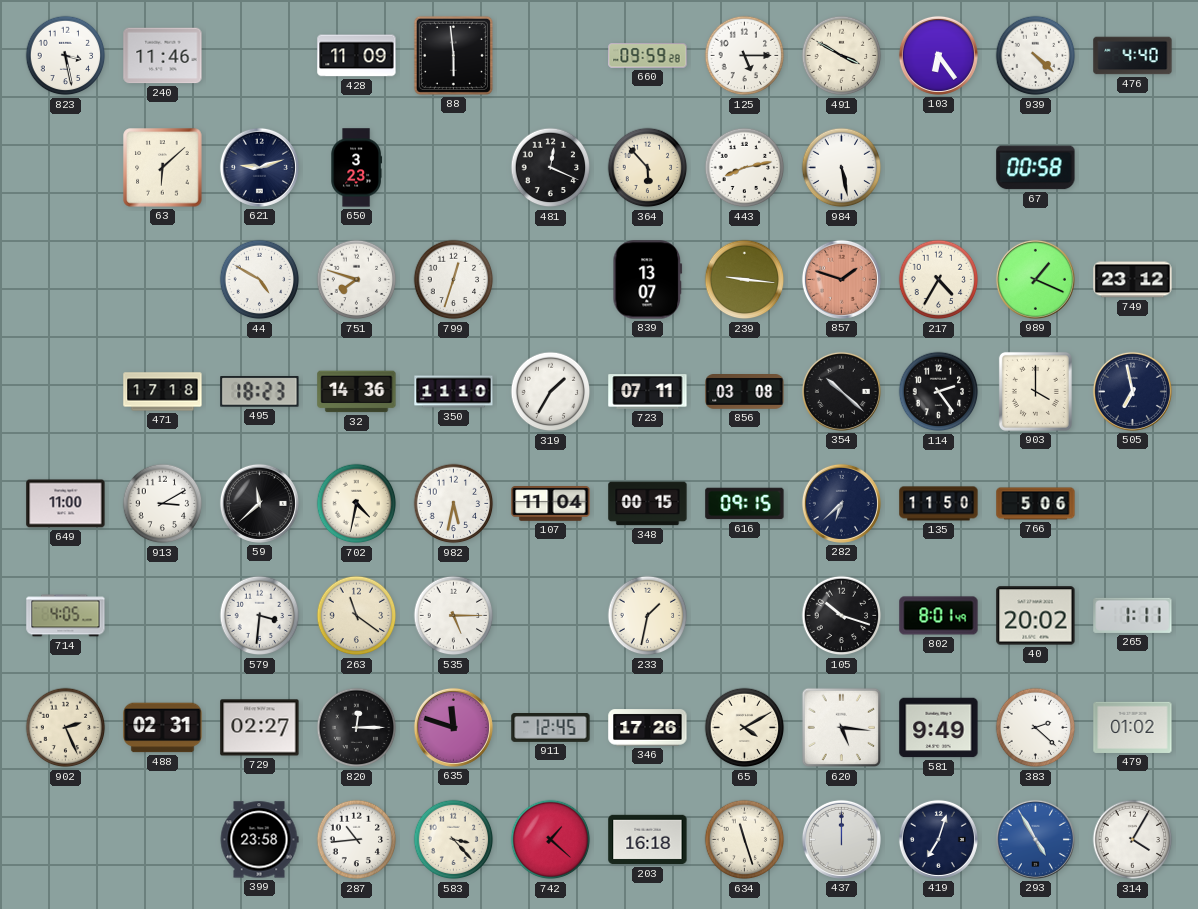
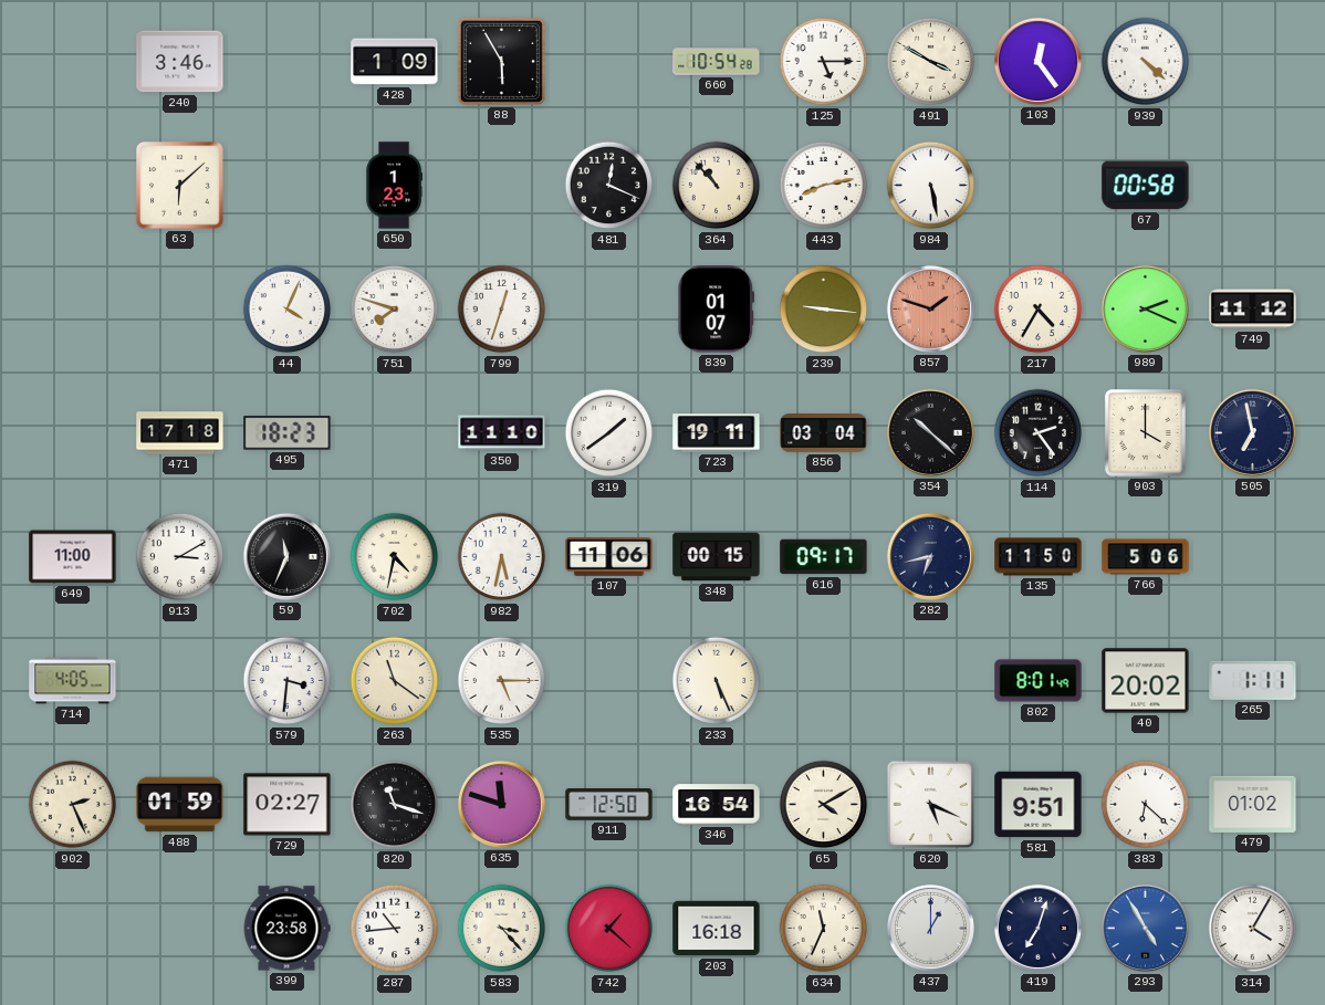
823: 3:28 -> none (66, 56)
240: 11:46 -> 3:46 (180, 62)
428: 11:09 -> 1:09 (395, 62)
88: 5:59 -> 5:55 (501, 61)
660: 09:59 -> 10:54 (717, 62)
103: 6:24 -> 12:24 (1037, 61)
476: 4:40 -> none (1133, 56)
621: 9:12 -> none (259, 167)
650: 3:23 -> 1:23 (394, 186)
364: 5:53 -> 10:53 (717, 186)
44: 4:50 -> 4:04 (288, 310)
839: 13:07 -> 01:07 (717, 310)
989: 1:19 -> 2:19 (1145, 308)
749: 23:12 -> 11:12 (1253, 310)
32: 14:36 -> none (357, 392)
319: 1:35 -> 1:39 (609, 433)
723: 07:11 -> 19:11 (717, 433)
856: 03:08 -> 03:04 (824, 433)
59: 11:38 -> 11:34 (286, 556)
107: 11:04 -> 11:06 (609, 557)
616: 09:15 -> 09:17 (824, 557)
282: 6:38 -> 6:43 (930, 556)
233: 1:32 -> 5:26 (717, 681)
105: 10:18 -> none (842, 616)
488: 02:31 -> 01:59 (180, 805)
820: 12:15 -> 11:18 (395, 805)
911: 12:45 -> 12:50 (609, 805)
346: 17:26 -> 16:54 (717, 805)
620: 5:16 -> 5:19 (931, 805)
581: 9:49 -> 9:51 (1039, 805)
383: 2:22 -> 6:22 (1146, 805)
634: 11:27 -> 11:34 (824, 929)
437: 12:00 -> 1:00 (930, 928)
